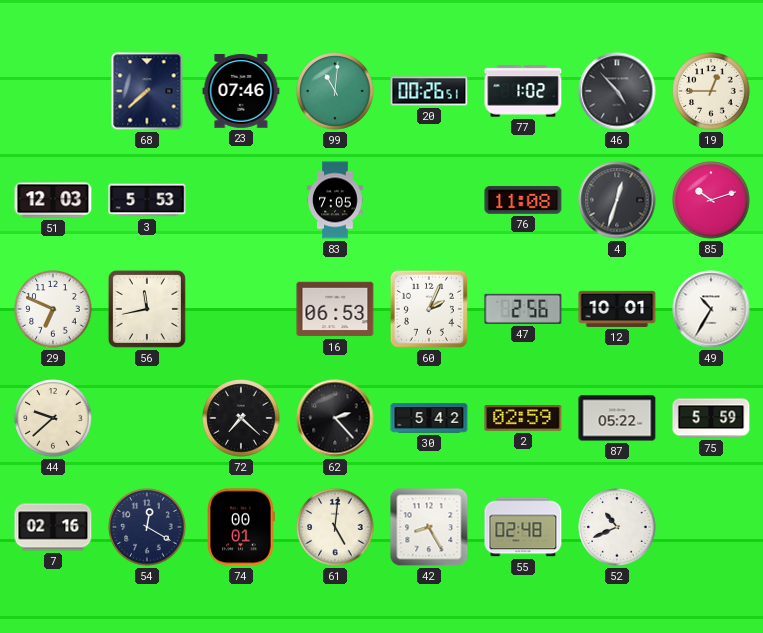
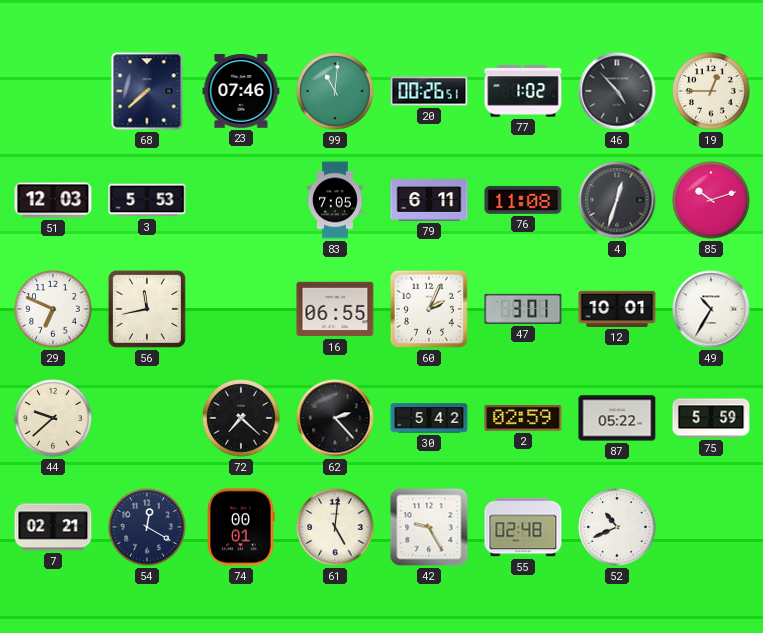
79: none -> 6:11 (429, 200)
16: 06:53 -> 06:55 (335, 309)
47: 2:56 -> 3:01 (523, 309)
7: 02:16 -> 02:21 (53, 527)
42: 8:25 -> 9:25 (429, 527)
